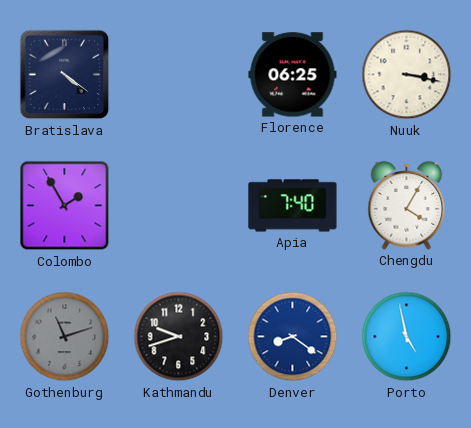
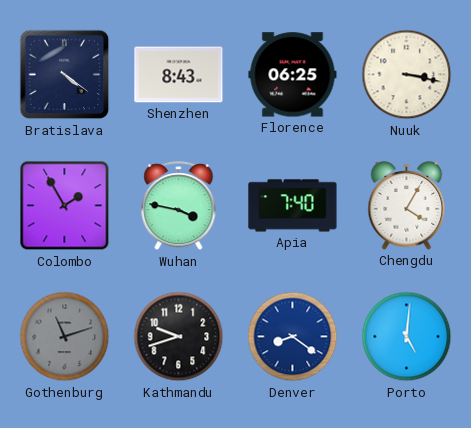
Shenzhen: none -> 8:43 (179, 75)
Wuhan: none -> 3:47 (179, 206)
Porto: 4:58 -> 5:01 (407, 337)
